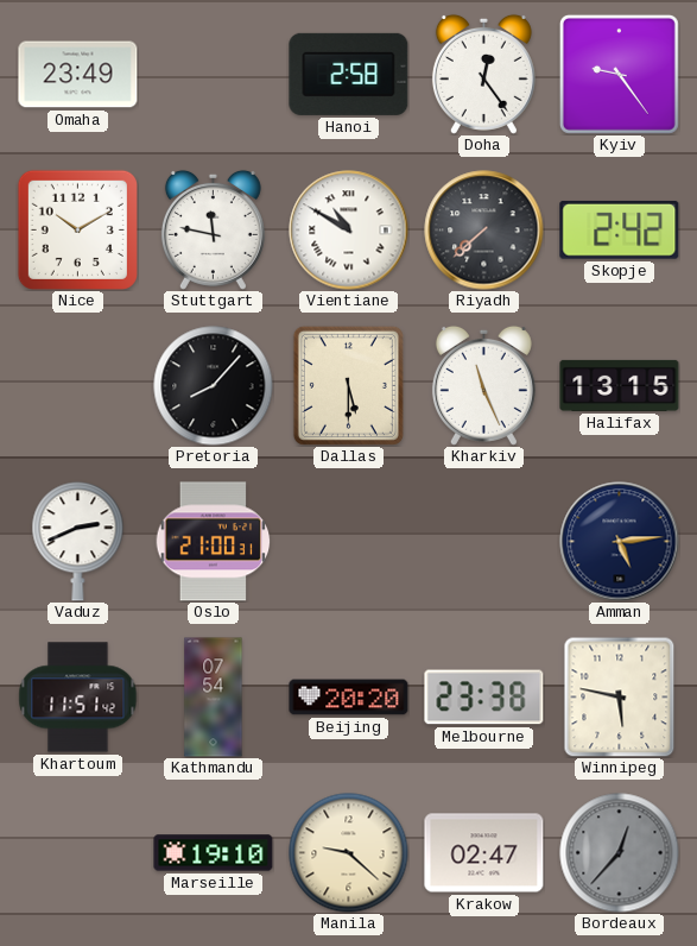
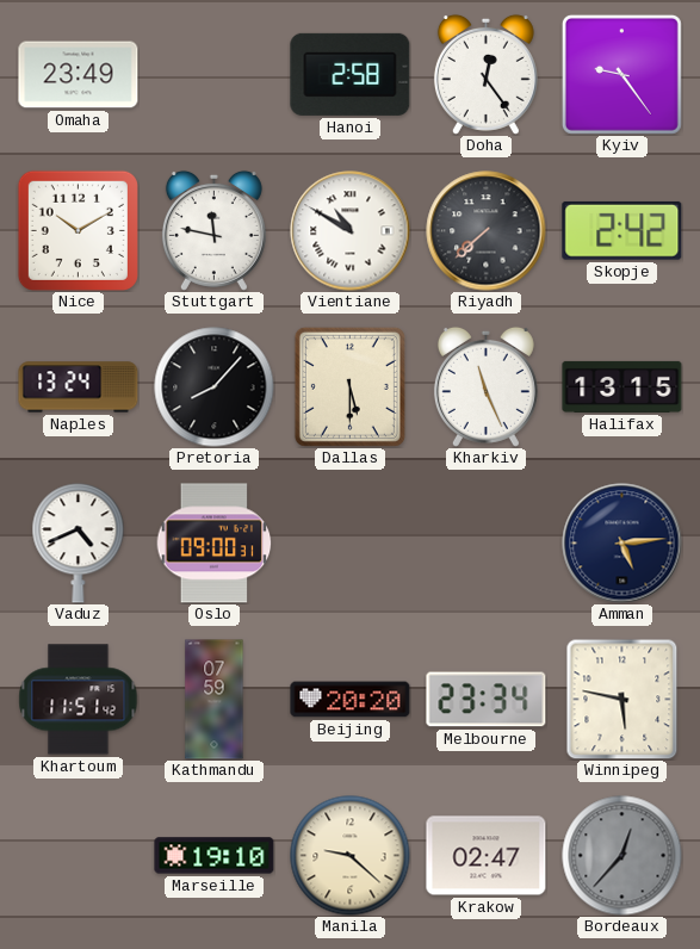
Naples: none -> 13:24 (79, 387)
Vaduz: 2:41 -> 4:41 (79, 544)
Oslo: 21:00 -> 09:00 (215, 544)
Kathmandu: 07:54 -> 07:59 (215, 700)
Melbourne: 23:38 -> 23:34 (487, 700)
